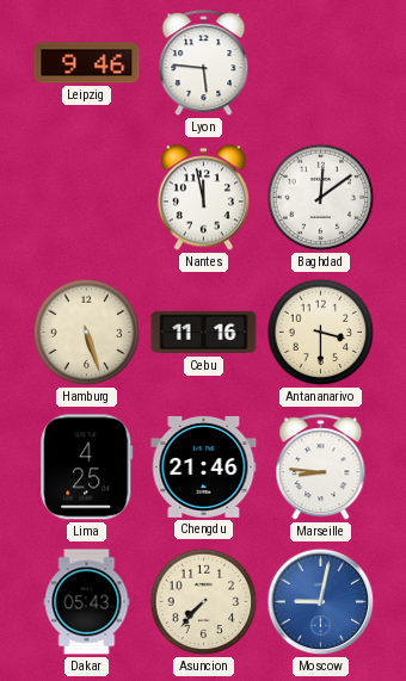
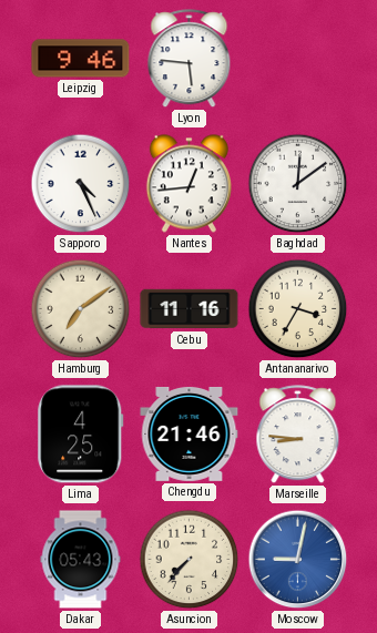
Sapporo: none -> 4:26 (81, 184)
Nantes: 11:58 -> 12:44 (188, 184)
Hamburg: 5:27 -> 7:09 (81, 309)
Antananarivo: 3:30 -> 3:35 (298, 309)
